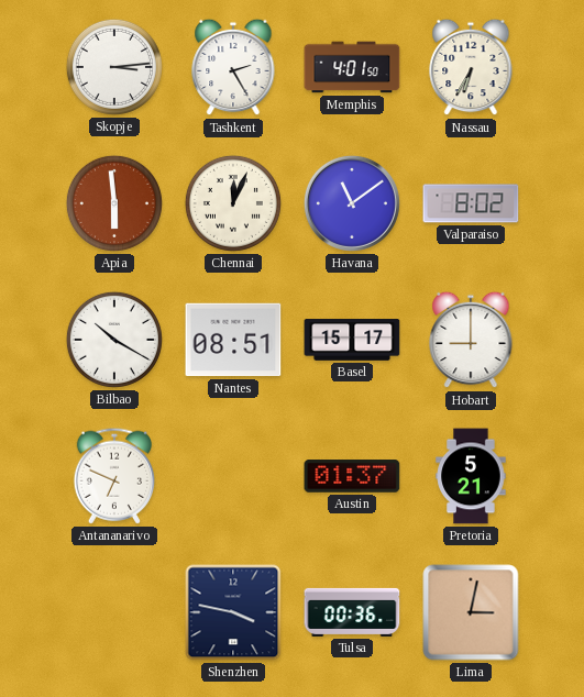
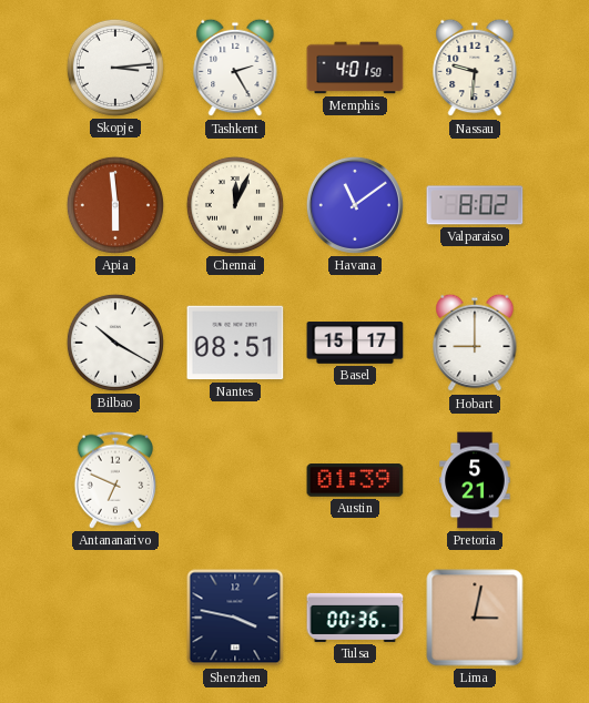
Nassau: 6:35 -> 9:31 (475, 68)
Austin: 01:37 -> 01:39 (355, 480)
